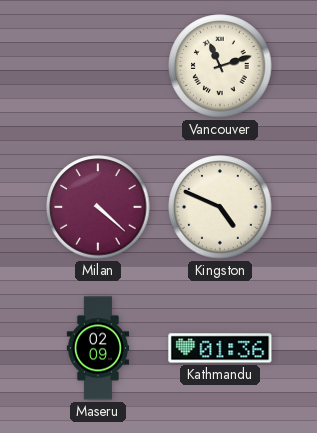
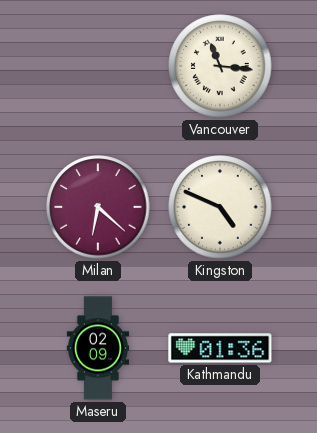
Vancouver: 11:12 -> 11:16 (220, 66)
Milan: 4:22 -> 6:22 (98, 207)
